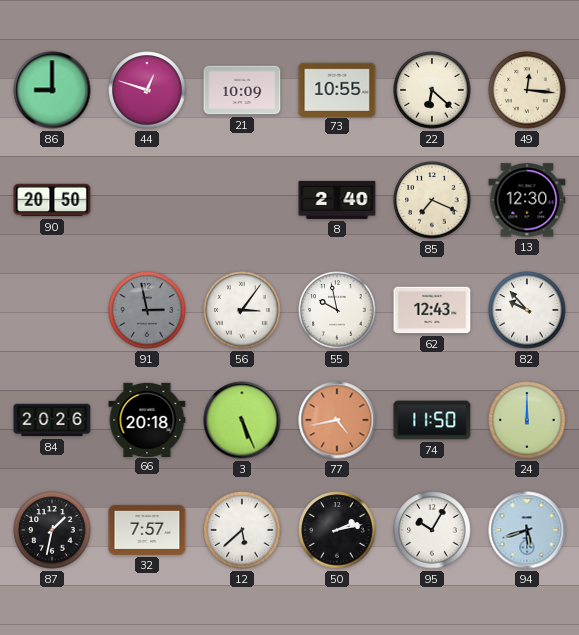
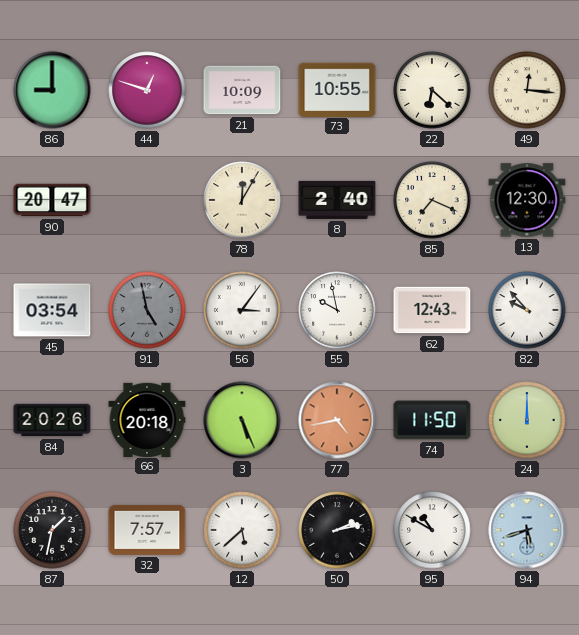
90: 20:50 -> 20:47 (52, 200)
78: none -> 12:05 (242, 200)
45: none -> 03:54 (52, 310)
91: 2:58 -> 4:58 (147, 310)
95: 10:05 -> 10:50 (432, 530)
